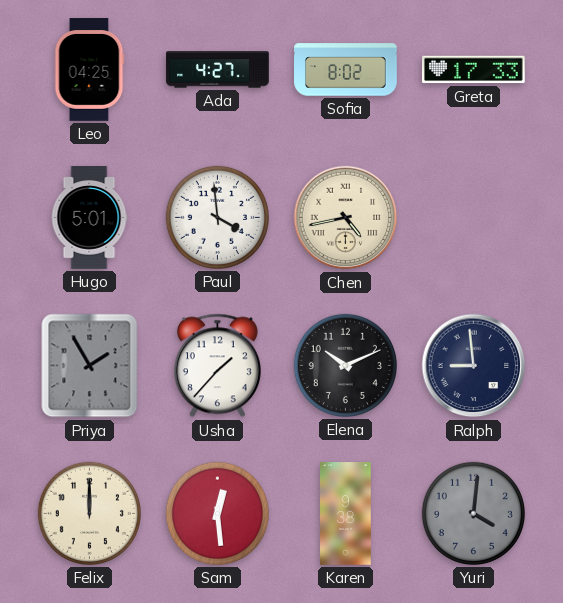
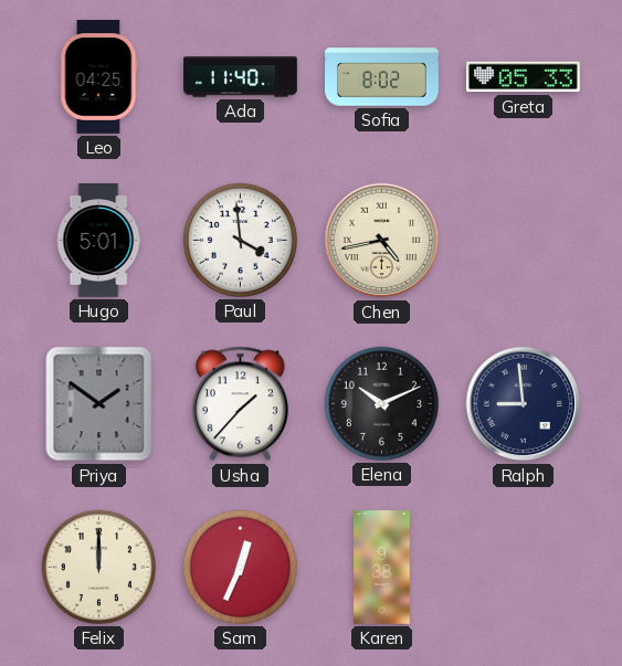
Ada: 4:27 -> 11:40 (241, 77)
Greta: 17:33 -> 05:33 (524, 77)
Priya: 1:55 -> 1:51 (99, 404)
Sam: 12:29 -> 12:34 (240, 567)
Yuri: 4:01 -> none (473, 513)
